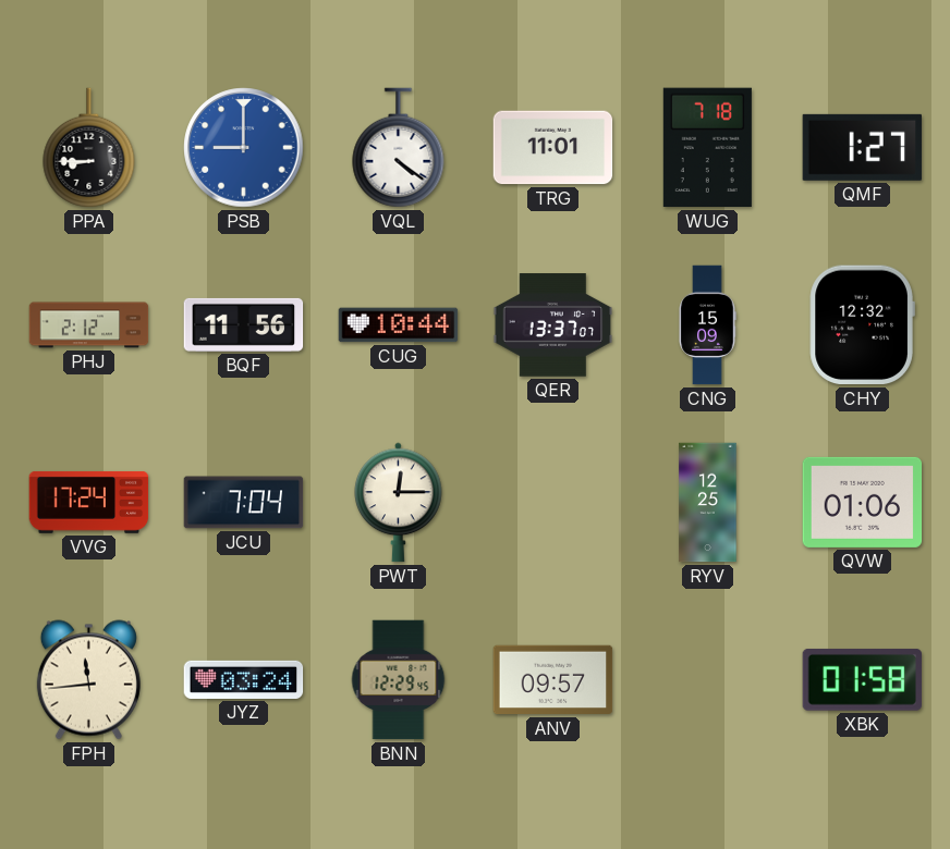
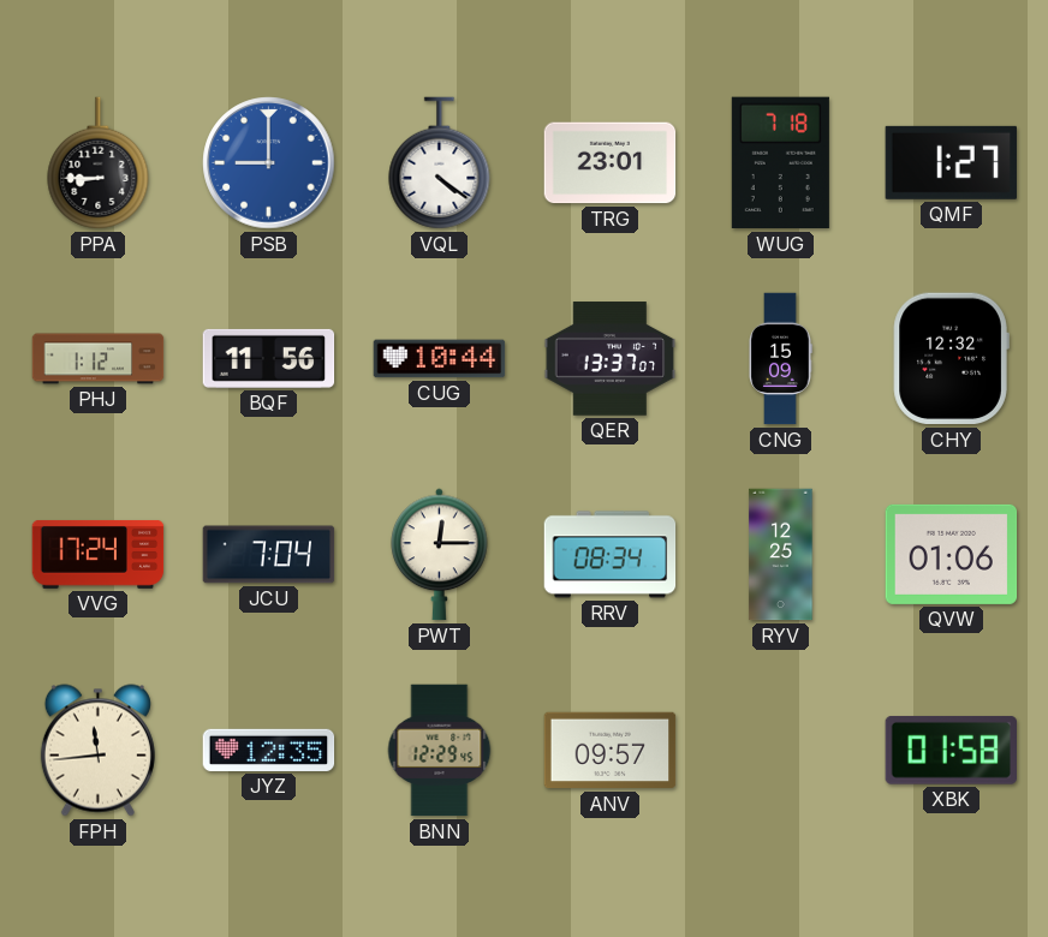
TRG: 11:01 -> 23:01 (611, 163)
PHJ: 2:12 -> 1:12 (99, 359)
RRV: none -> 08:34 (611, 555)
JYZ: 03:24 -> 12:35 (269, 750)
